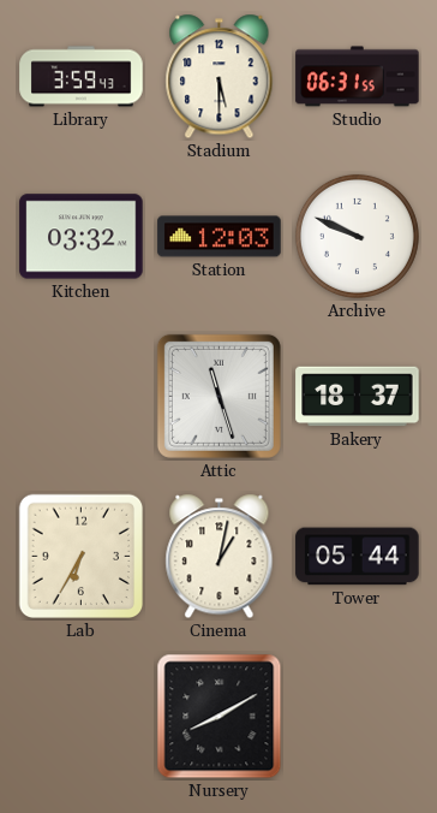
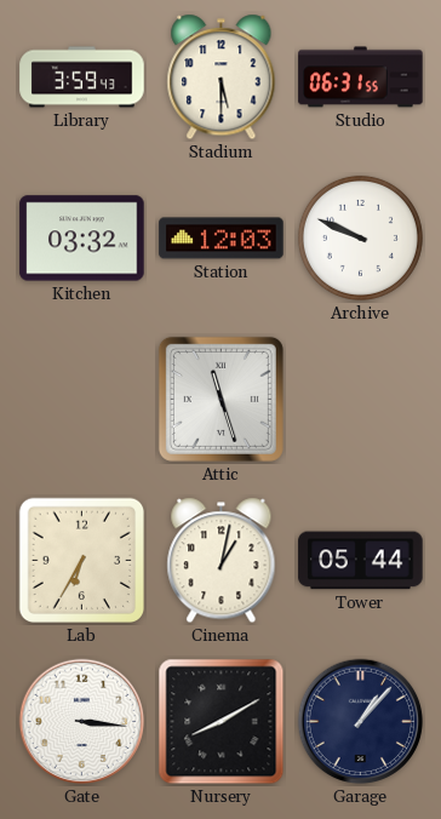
Bakery: 18:37 -> none (358, 397)
Gate: none -> 3:16 (82, 722)
Garage: none -> 1:07 (361, 722)
